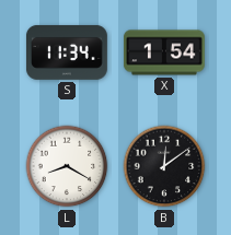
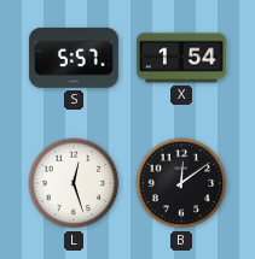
S: 11:34 -> 5:57 (74, 58)
L: 8:20 -> 12:27 (74, 183)
